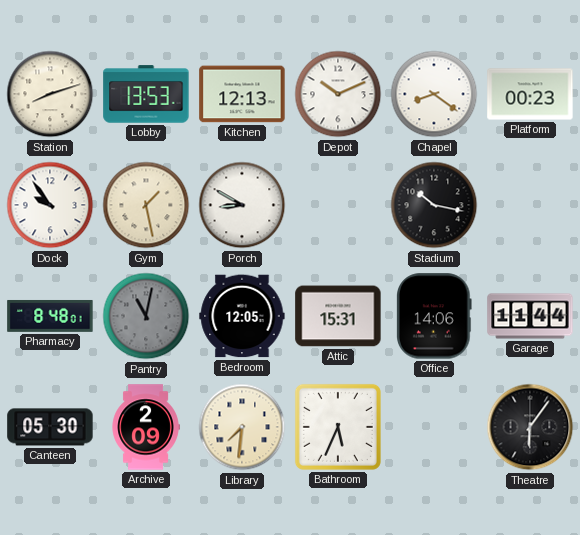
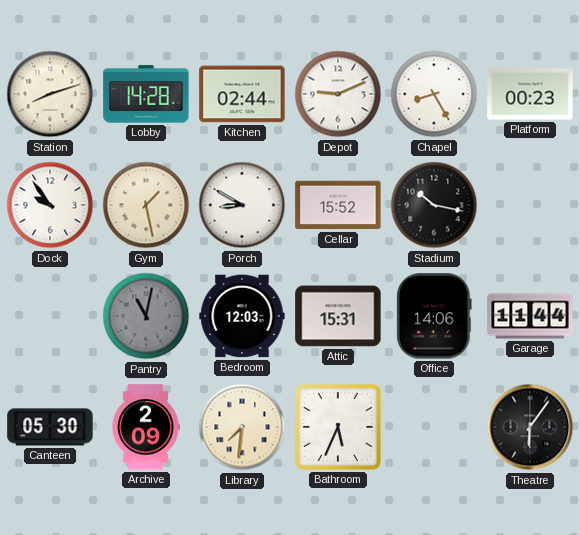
Lobby: 13:53 -> 14:28 (146, 94)
Kitchen: 12:13 -> 02:44 (242, 94)
Depot: 10:11 -> 9:11 (338, 94)
Chapel: 8:21 -> 8:25 (434, 94)
Cellar: none -> 15:52 (338, 205)
Pharmacy: 8:48 -> none (50, 316)
Bedroom: 12:05 -> 12:03 (242, 316)
